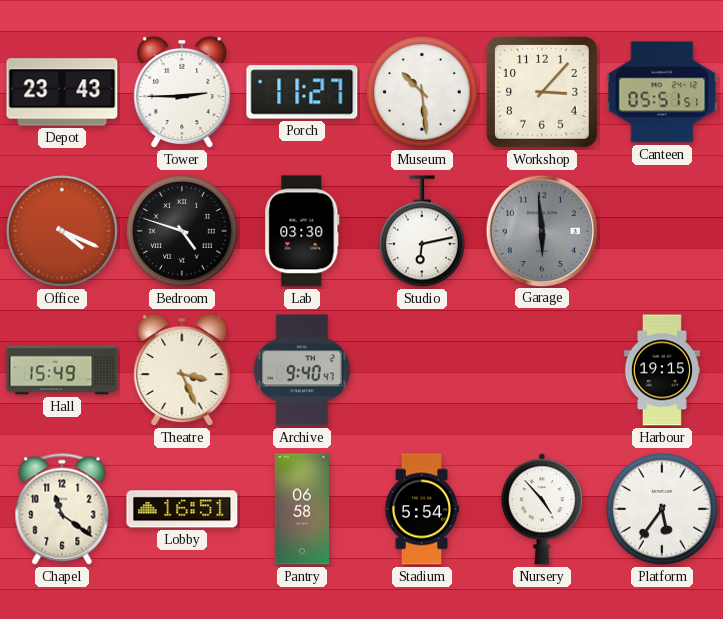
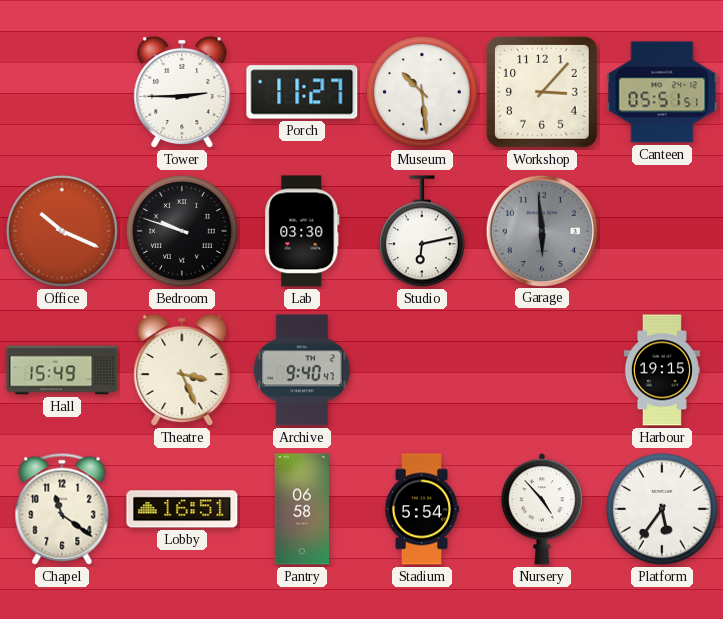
Depot: 23:43 -> none (62, 92)
Office: 4:19 -> 10:19 (63, 232)
Bedroom: 4:48 -> 9:48 (183, 232)
